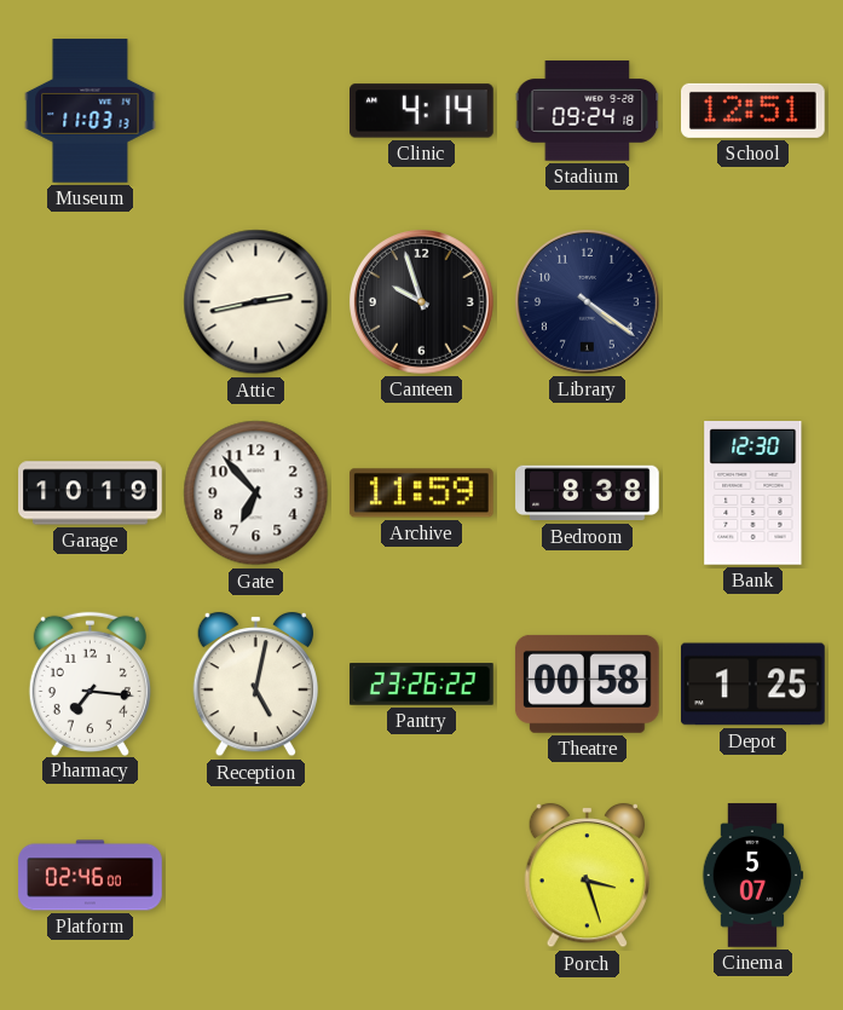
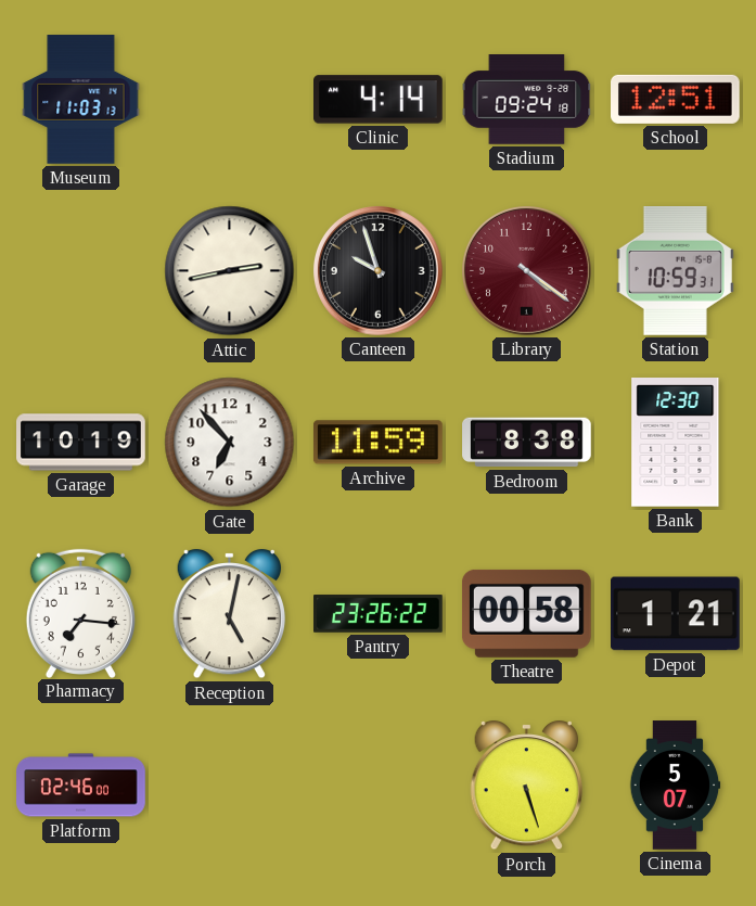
Library dial: navy -> burgundy (526, 270)
Station: none -> 10:59 (675, 271)
Depot: 1:25 -> 1:21 (676, 614)
Porch: 3:27 -> 5:27 (526, 786)
